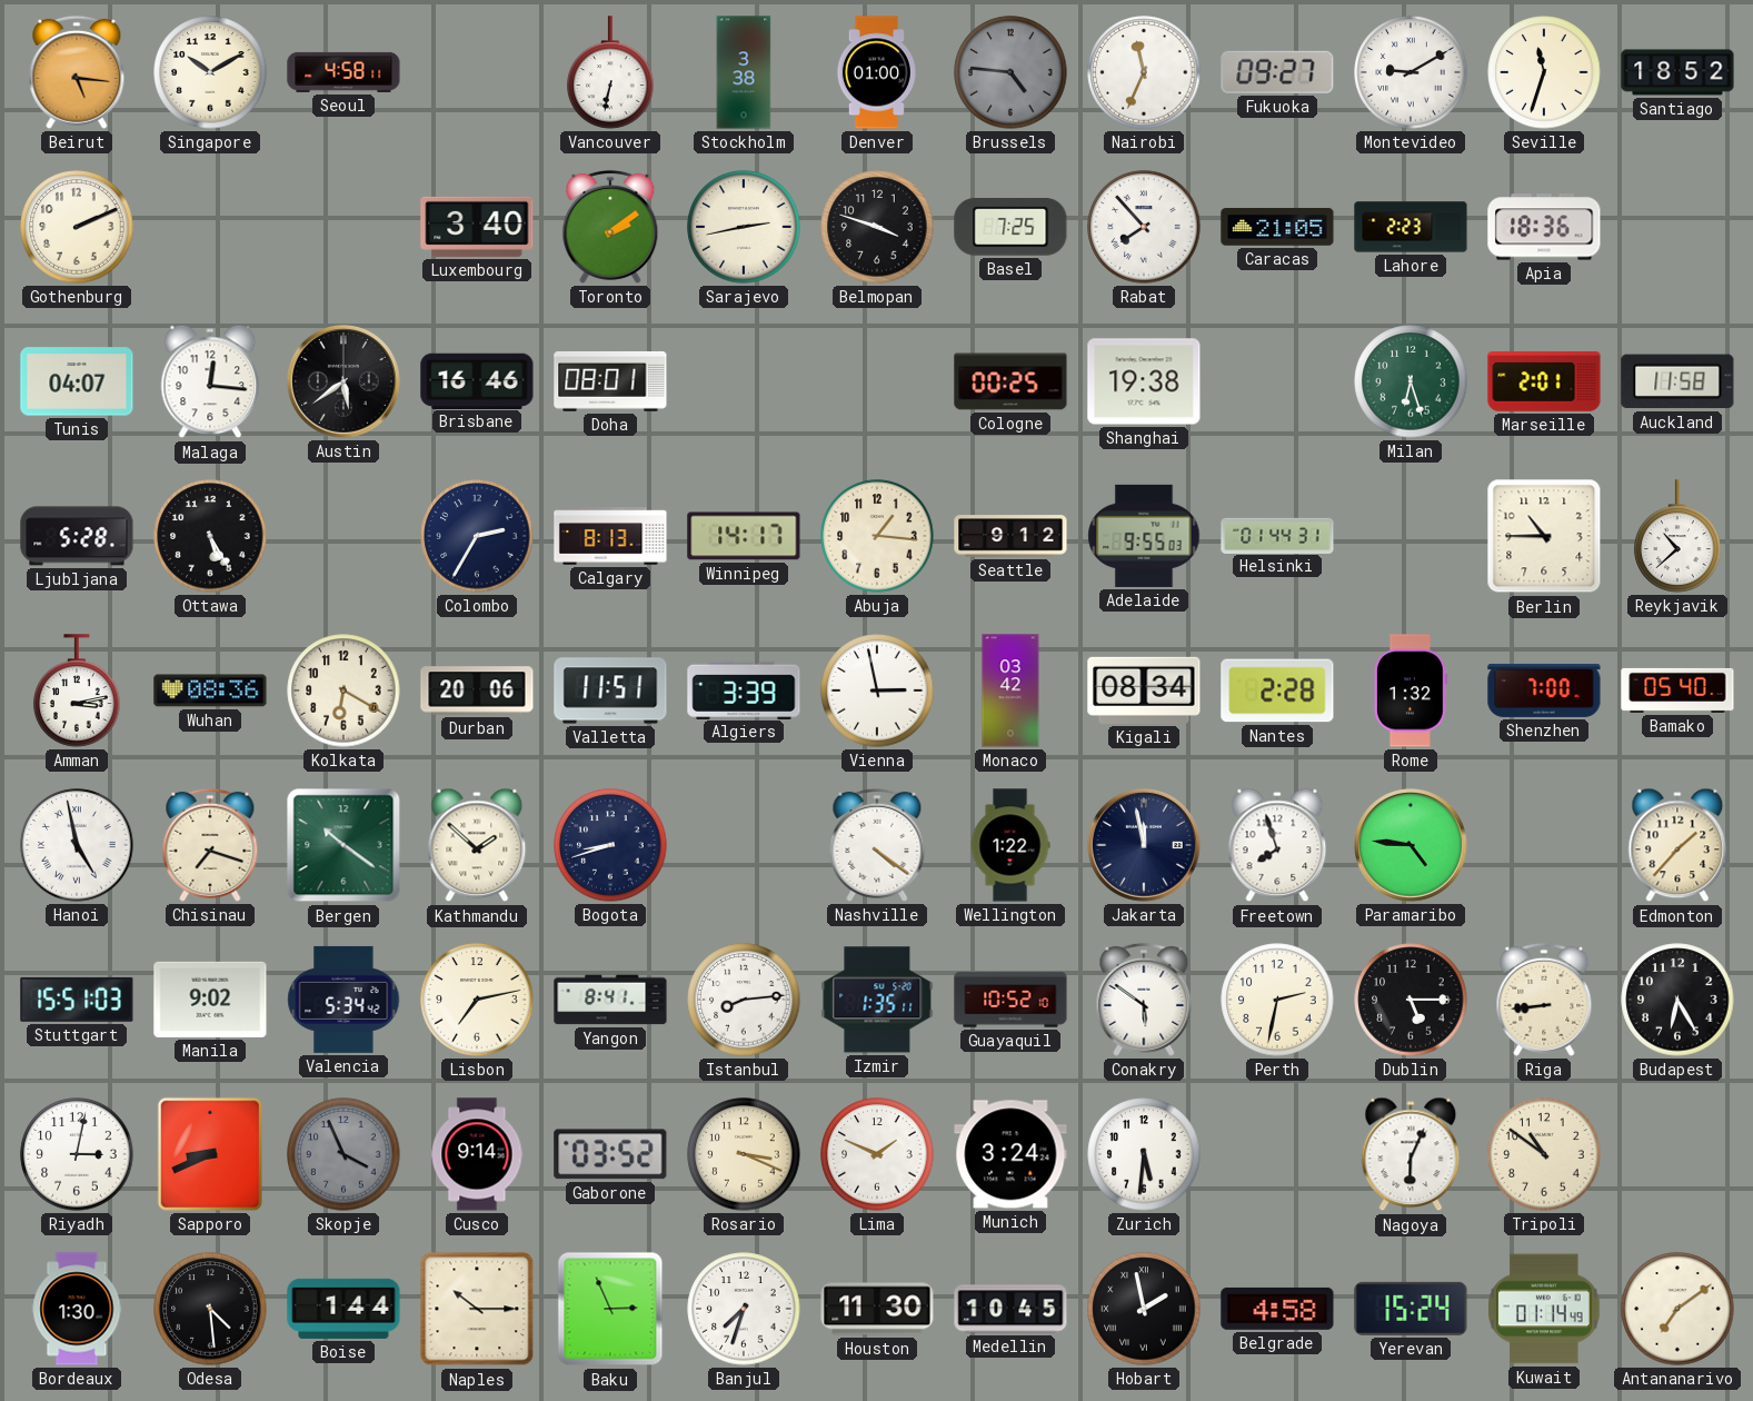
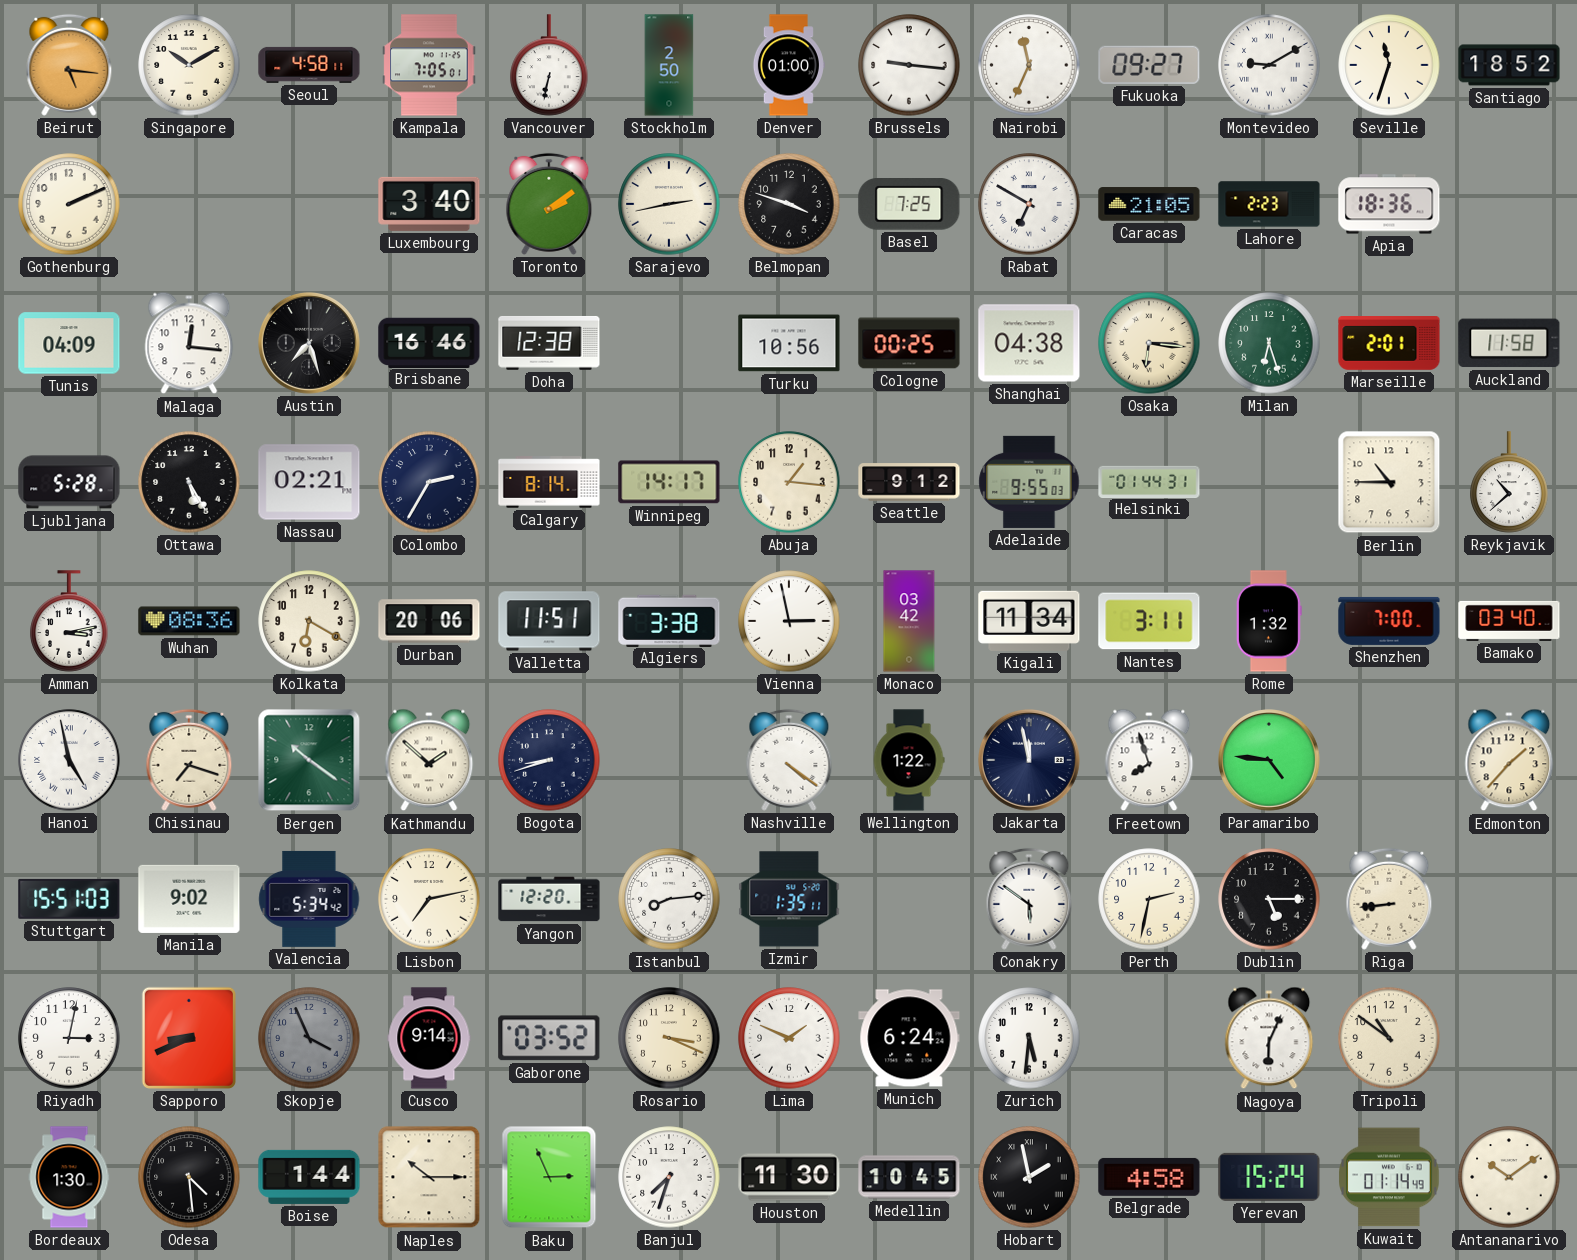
Kampala: none -> 7:05 (429, 65)
Stockholm: 3:38 -> 2:50 (669, 65)
Brussels: 4:46 -> 9:16 (909, 65)
Brussels dial: grey -> white (909, 65)
Rabat: 7:53 -> 6:50 (1029, 204)
Tunis: 04:07 -> 04:09 (69, 343)
Austin: 5:39 -> 7:27 (310, 344)
Doha: 08:01 -> 12:38 (549, 343)
Turku: none -> 10:56 (789, 343)
Shanghai: 19:38 -> 04:38 (1029, 343)
Osaka: none -> 6:16 (1149, 343)
Nassau: none -> 02:21 (309, 482)
Calgary: 8:13 -> 8:14 (549, 482)
Algiers: 3:39 -> 3:38 (669, 620)
Kigali: 08:34 -> 11:34 (1029, 621)
Nantes: 2:28 -> 3:11 (1149, 621)
Bamako: 05:40 -> 03:40 (1509, 621)
Yangon: 8:41 -> 12:20 (549, 899)
Guayaquil: 10:52 -> none (1010, 1000)
Budapest: 6:25 -> none (1677, 1000)
Munich: 3:24 -> 6:24 (909, 1038)
Antananarivo: 7:09 -> 10:09 (1509, 1177)
